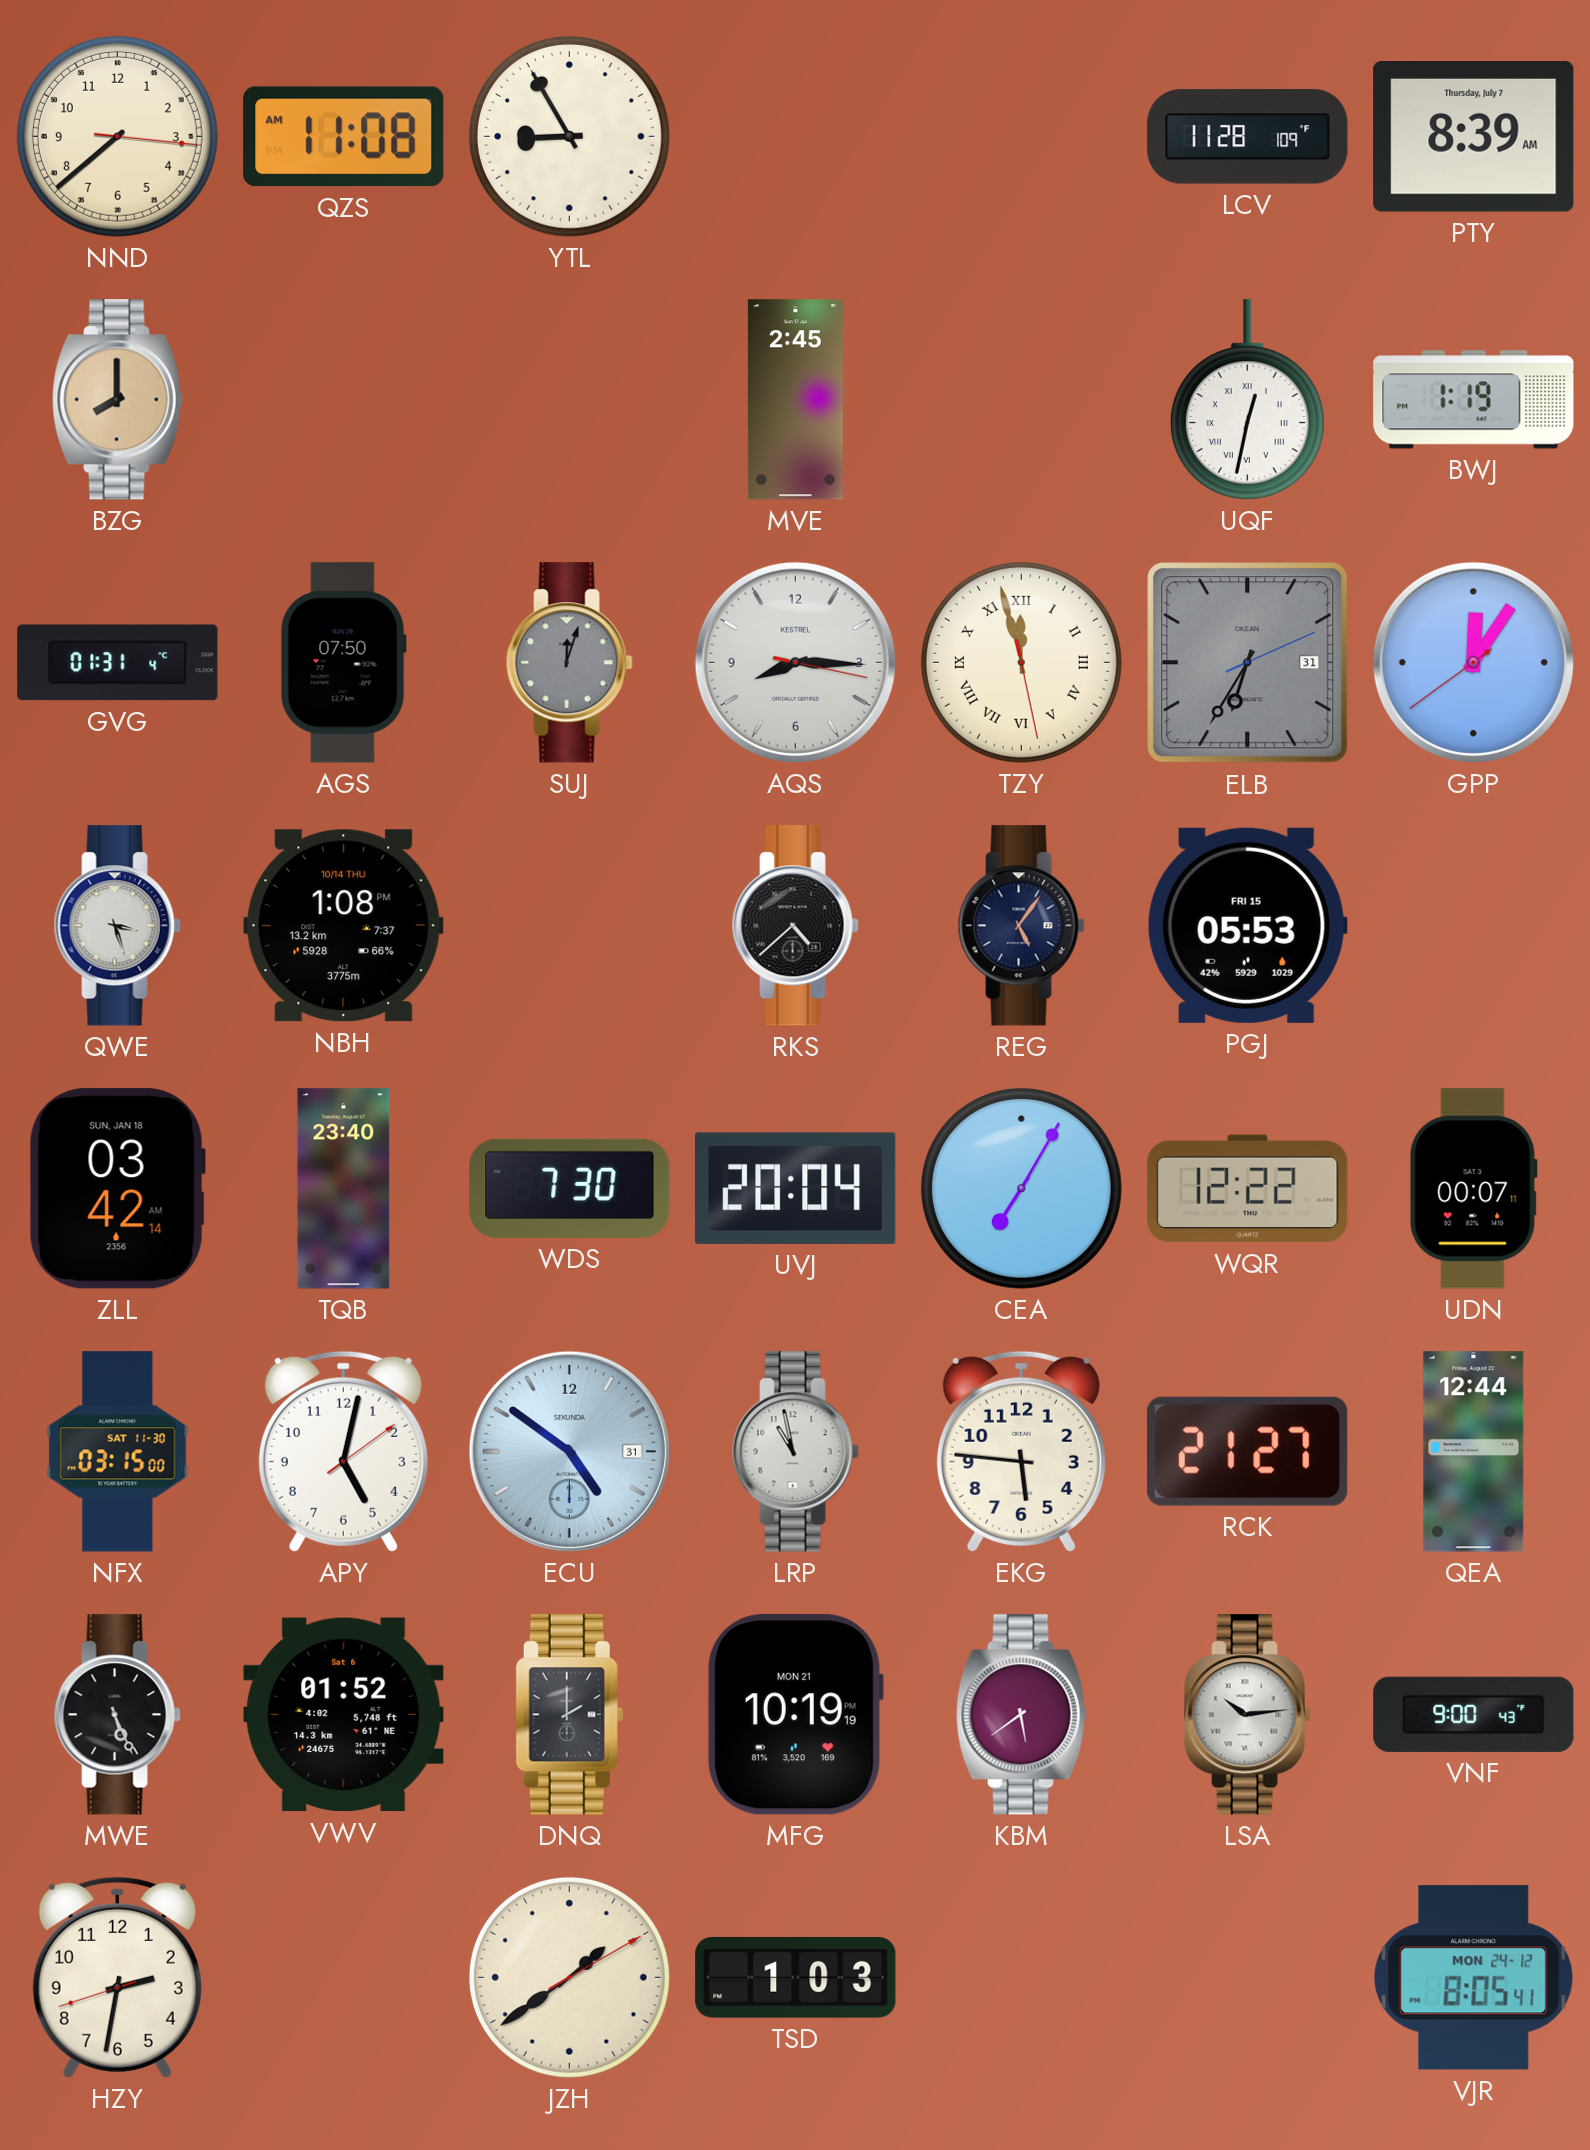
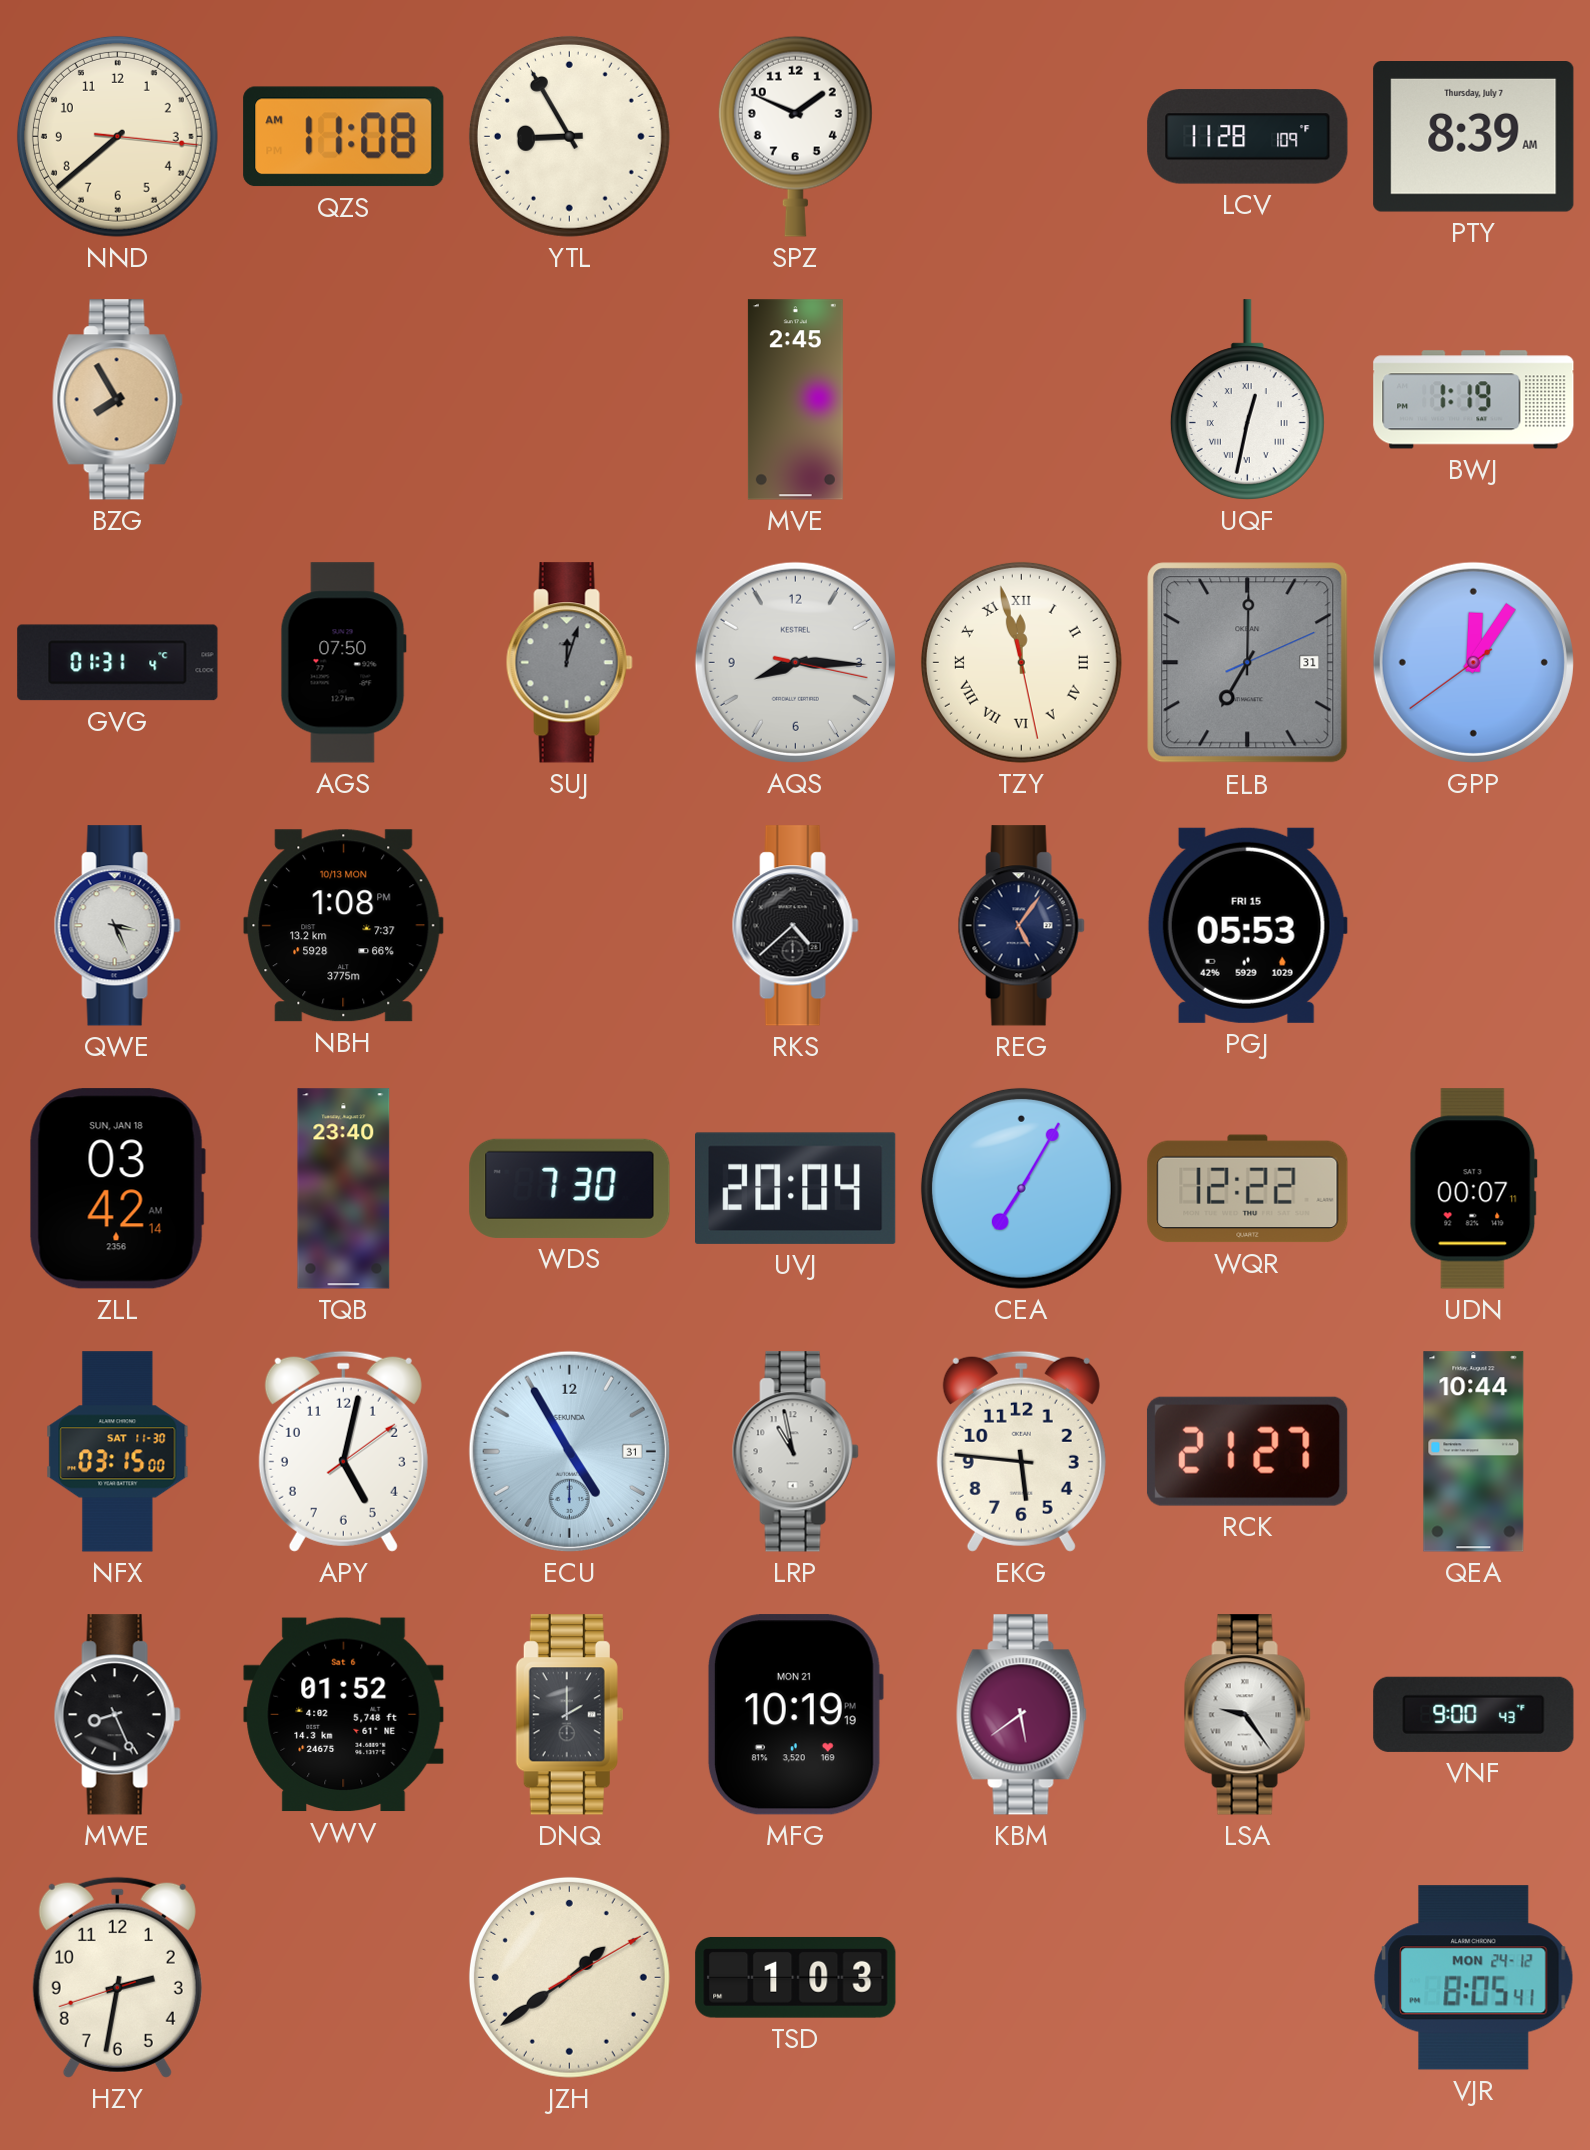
SPZ: none -> 1:49 (795, 136)
BZG: 8:00 -> 7:55 (117, 400)
ELB: 6:35 -> 7:00 (1248, 663)
QWE: 3:27 -> 3:26 (117, 926)
NBH date: 10/14 THU -> 10/13 MON (344, 926)
ECU: 4:51 -> 4:55 (569, 1451)
QEA: 12:44 -> 10:44 (1474, 1452)
MWE: 5:26 -> 8:26 (117, 1715)
LSA: 10:14 -> 9:24 (1247, 1715)
